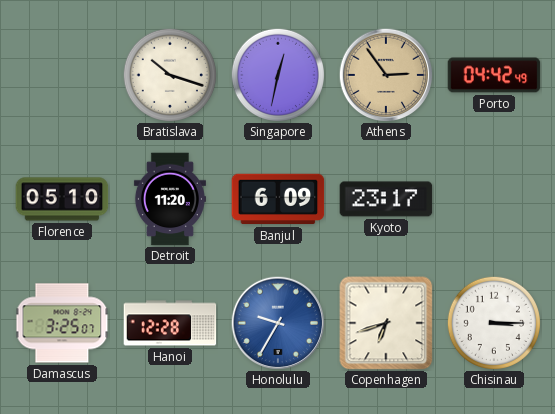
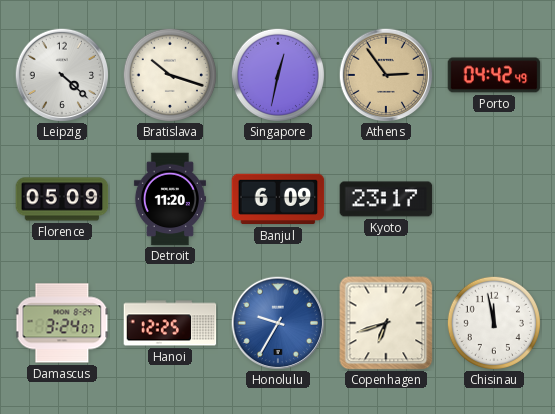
Leipzig: none -> 4:22 (61, 74)
Florence: 05:10 -> 05:09 (62, 199)
Damascus: 3:25 -> 3:24 (62, 323)
Hanoi: 12:28 -> 12:25 (170, 323)
Chisinau: 3:15 -> 11:58 (494, 323)
